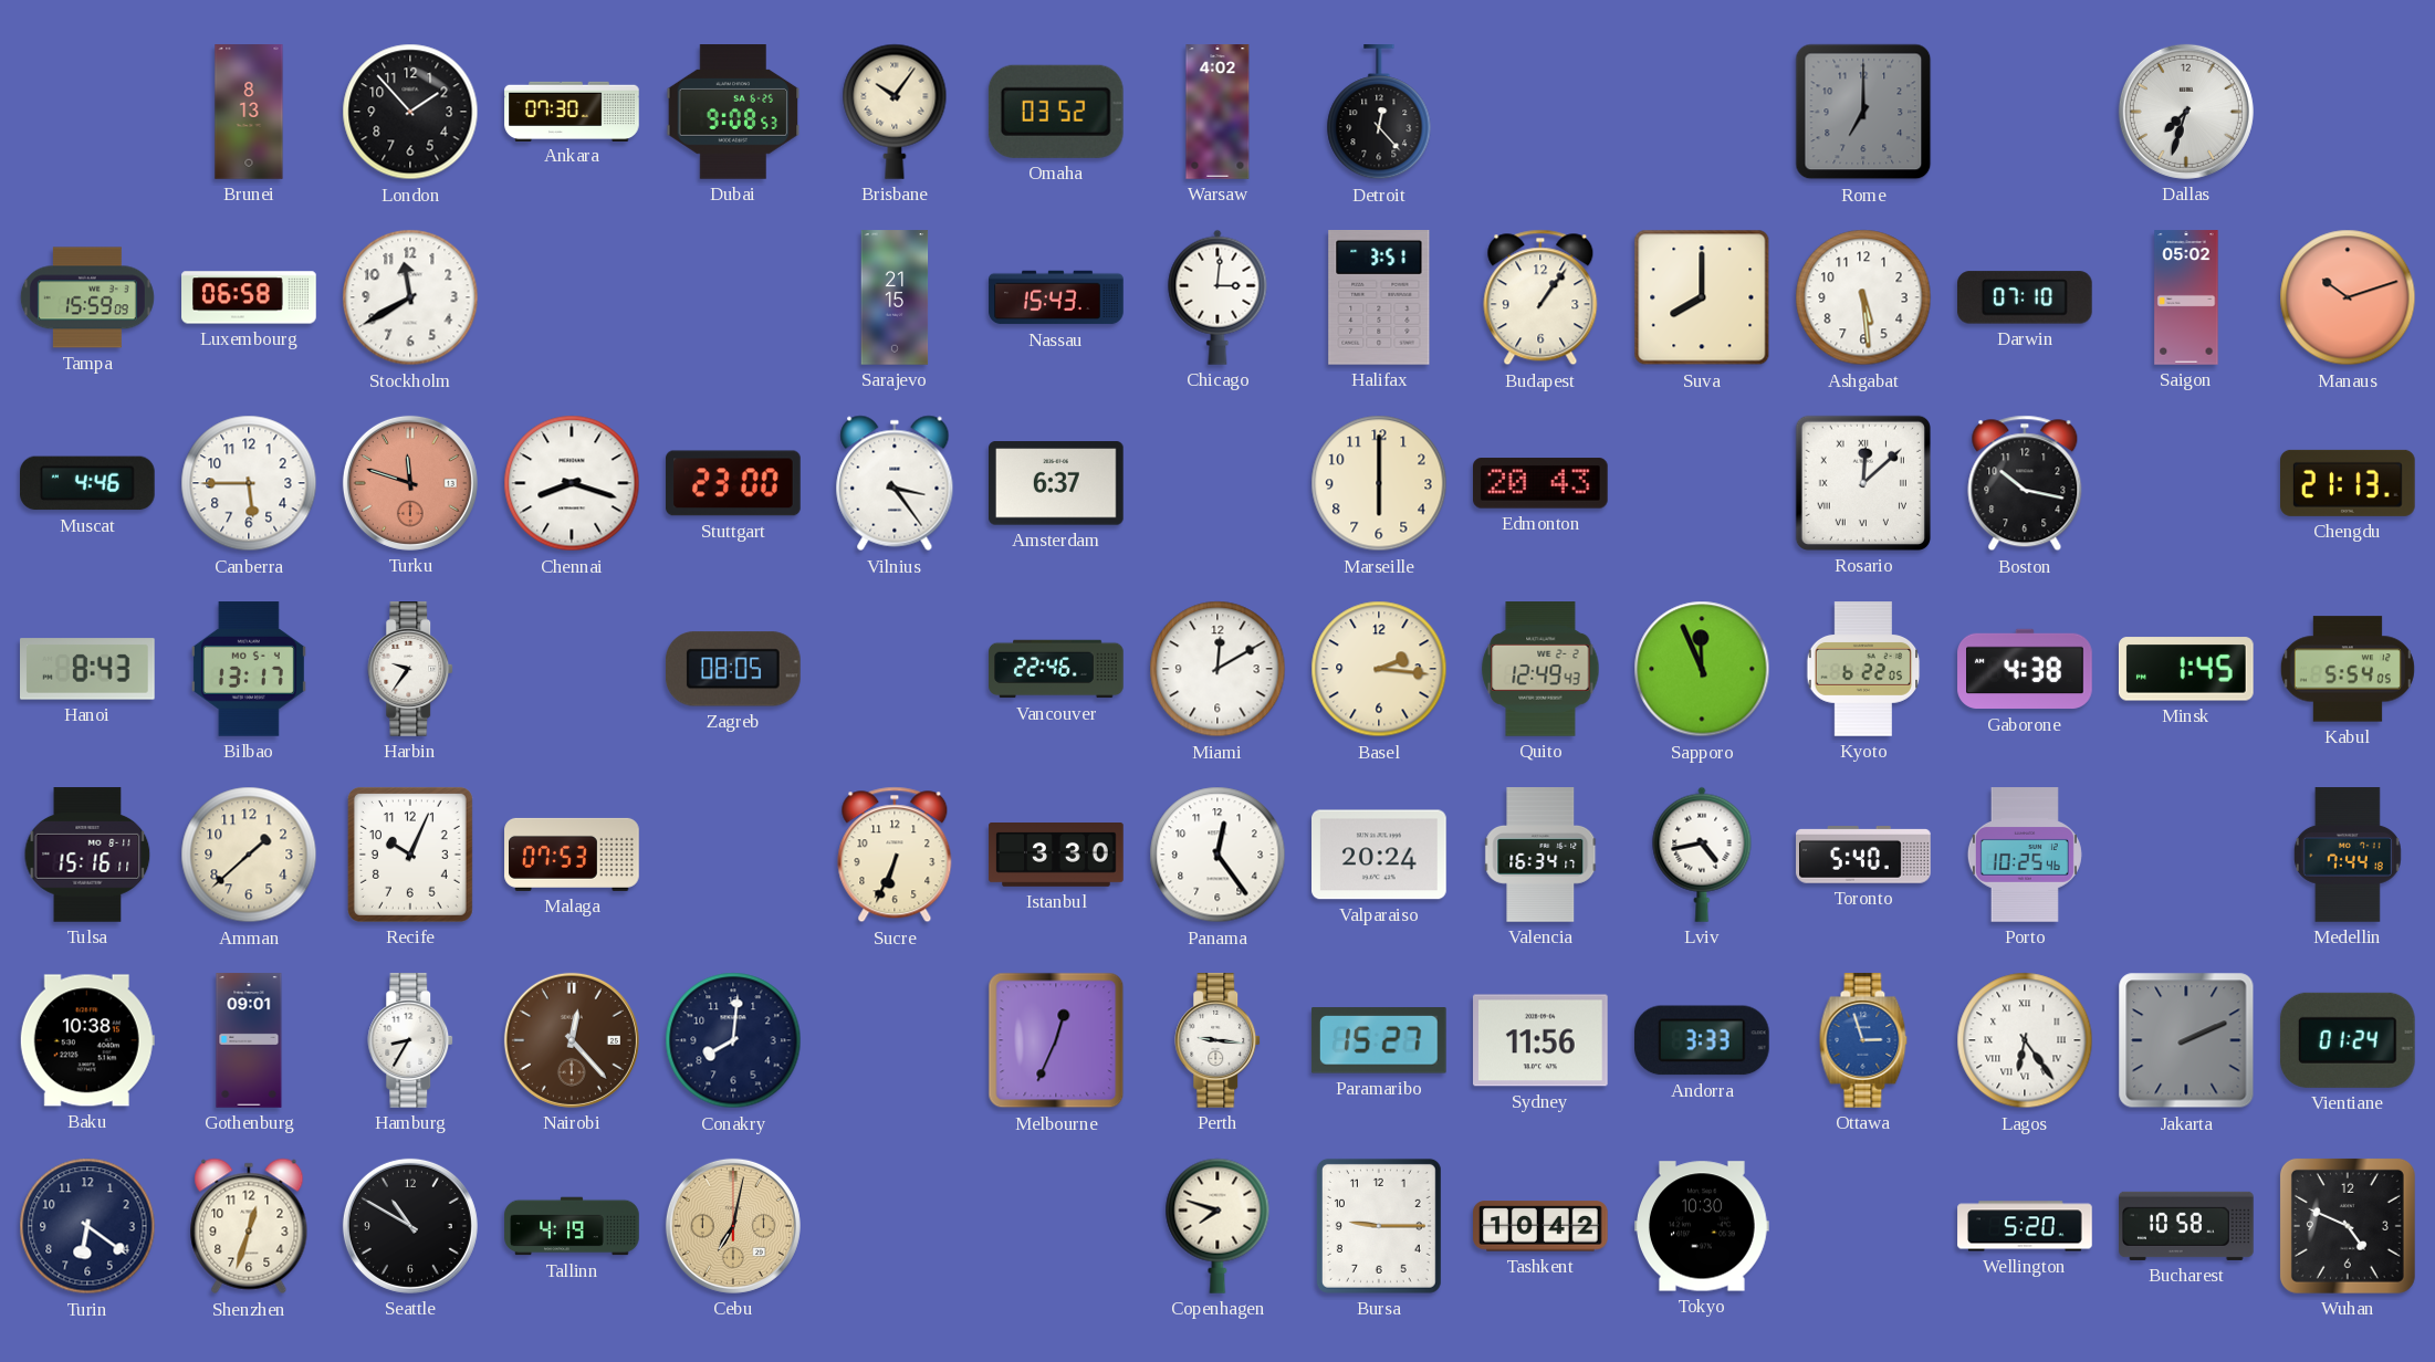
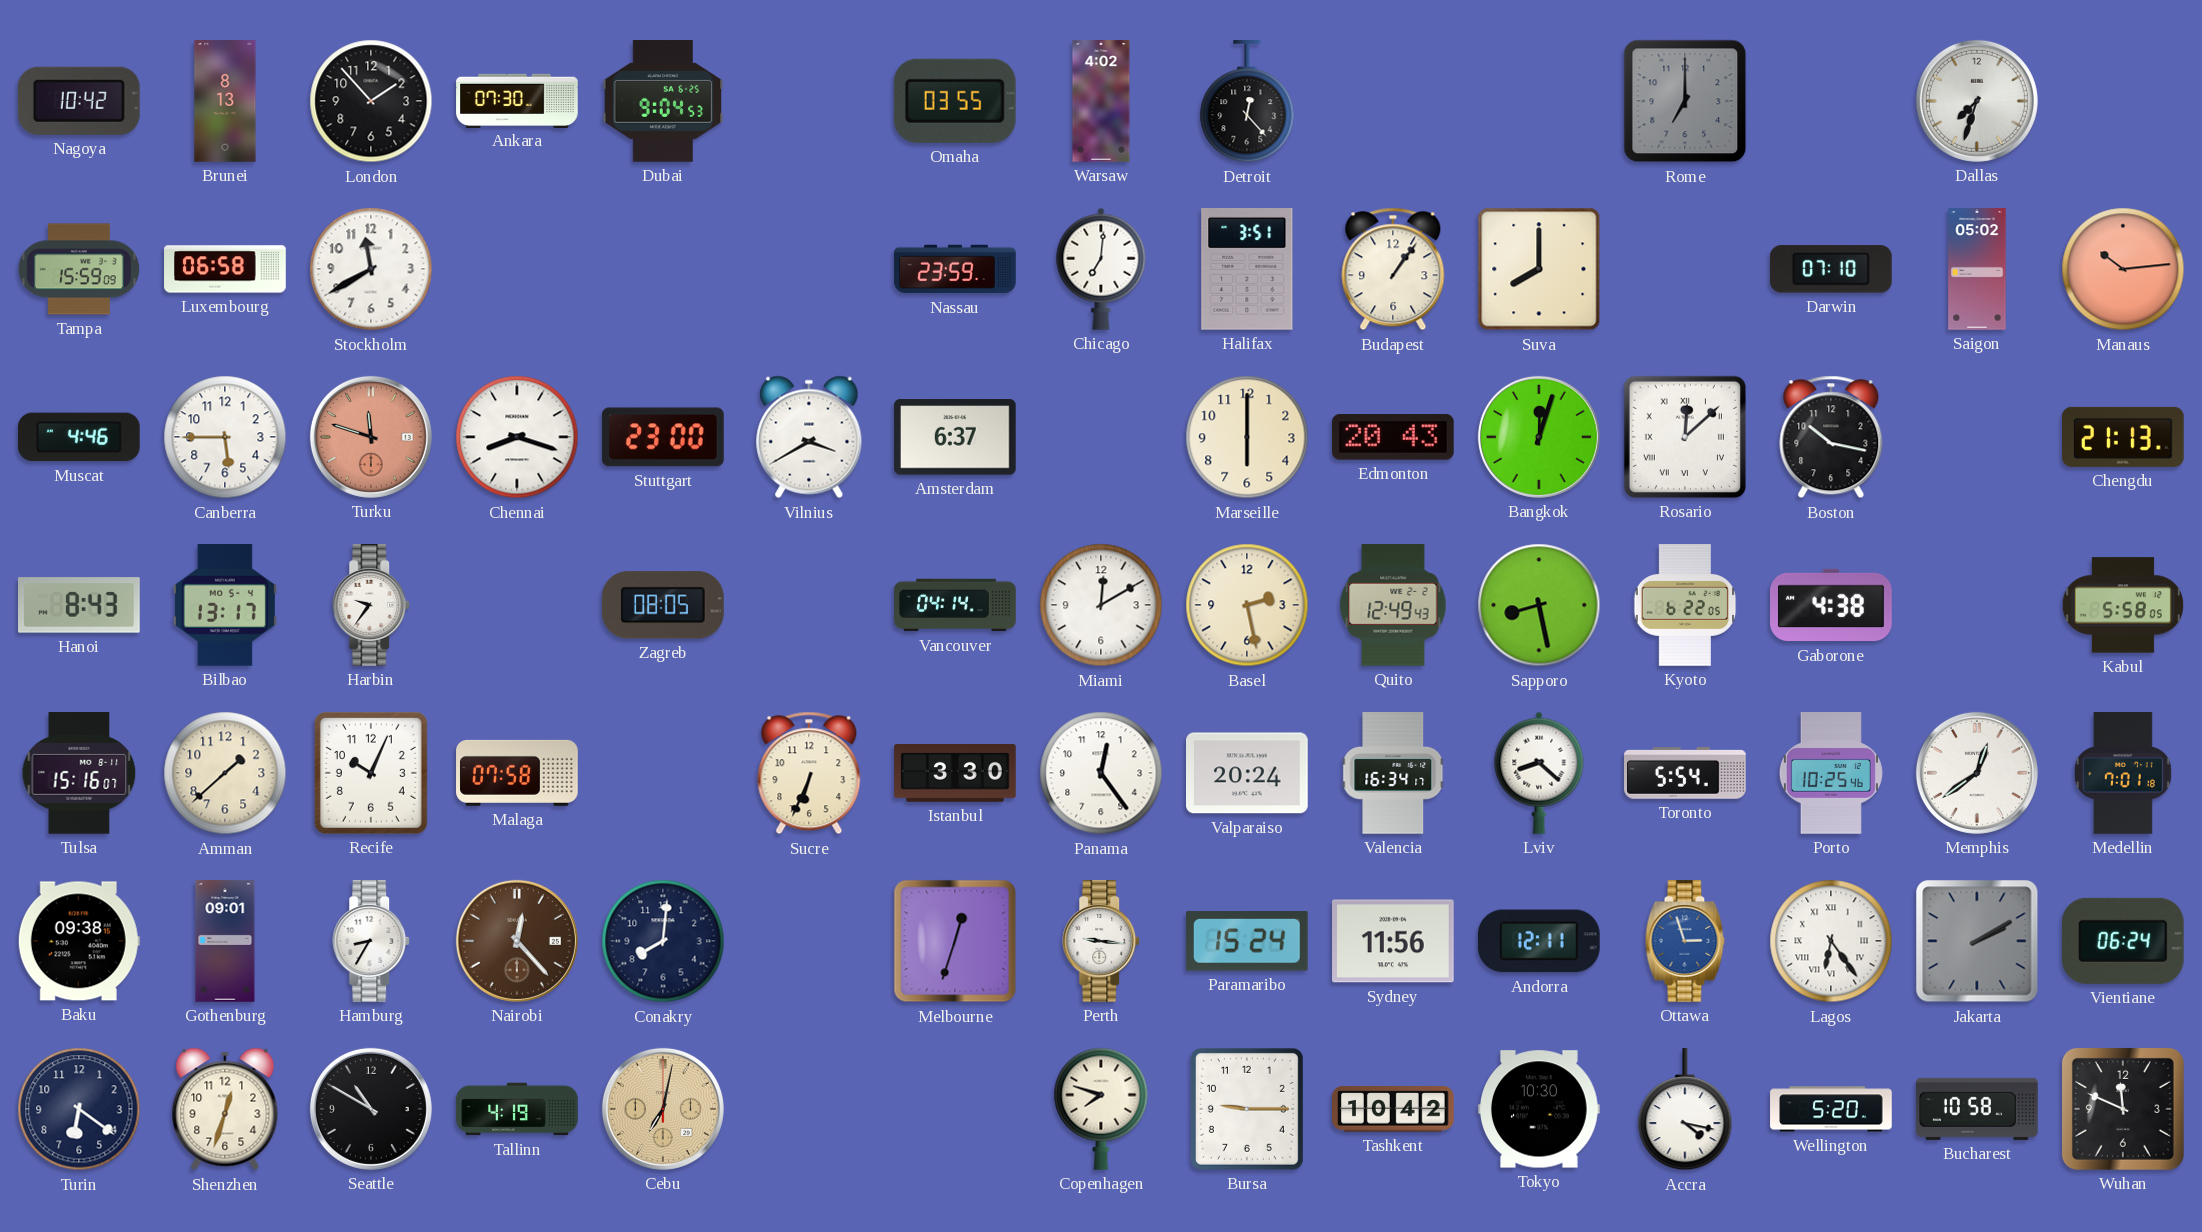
Nagoya: none -> 10:42 (79, 101)
Dubai: 9:08 -> 9:04 (663, 101)
Brisbane: 10:06 -> none (895, 112)
Omaha: 03:52 -> 03:55 (955, 101)
Sarajevo: 21:15 -> none (895, 297)
Nassau: 15:43 -> 23:59 (955, 269)
Chicago: 3:01 -> 7:01 (1101, 269)
Ashgabat: 5:29 -> none (1863, 297)
Manaus: 10:12 -> 10:14 (2123, 269)
Vilnius: 3:24 -> 3:40 (809, 437)
Bangkok: none -> 12:03 (1539, 437)
Vancouver: 22:46 -> 04:14 (955, 605)
Basel: 2:16 -> 2:28 (1247, 605)
Sapporo: 11:56 -> 8:28 (1539, 605)
Minsk: 1:45 -> none (2186, 669)
Kabul: 5:54 -> 5:58 (2123, 605)
Tulsa: 15:16:11 -> 15:16:07 (79, 773)
Malaga: 07:53 -> 07:58 (517, 773)
Lviv: 4:43 -> 8:22 (1539, 773)
Toronto: 5:40 -> 5:54 (1685, 773)
Memphis: none -> 12:39 (1977, 773)
Medellin: 7:44 -> 7:01 (2123, 773)
Baku: 10:38 -> 09:38 (79, 941)
Melbourne: 12:34 -> 12:33 (955, 941)
Paramaribo: 15:27 -> 15:24 (1247, 941)
Andorra: 3:33 -> 12:11 (1539, 941)
Jakarta: 2:11 -> 2:10 (1977, 941)
Vientiane: 01:24 -> 06:24 (2123, 941)
Accra: none -> 4:17 (1685, 1110)
Wuhan: 4:49 -> 11:49 (2123, 1109)
